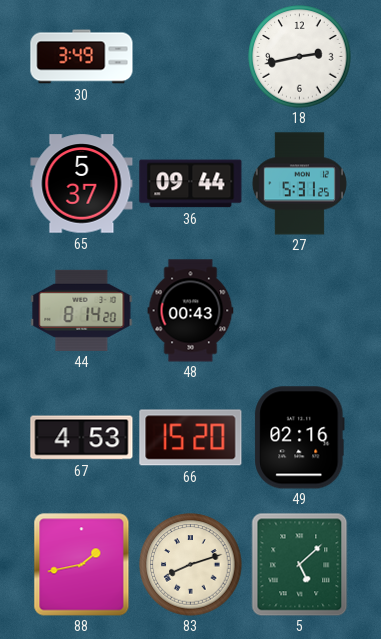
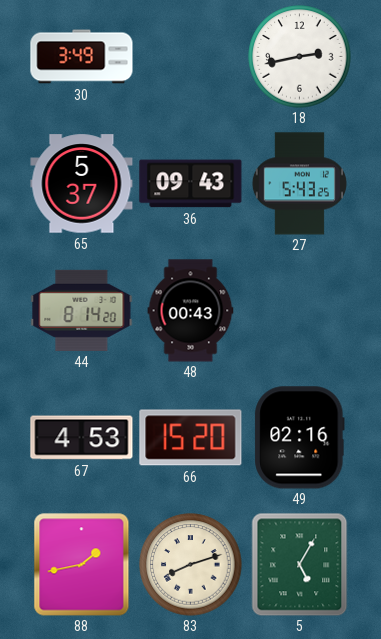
36: 09:44 -> 09:43 (191, 184)
27: 5:31 -> 5:43 (299, 184)
5: 5:08 -> 5:05 (300, 564)
